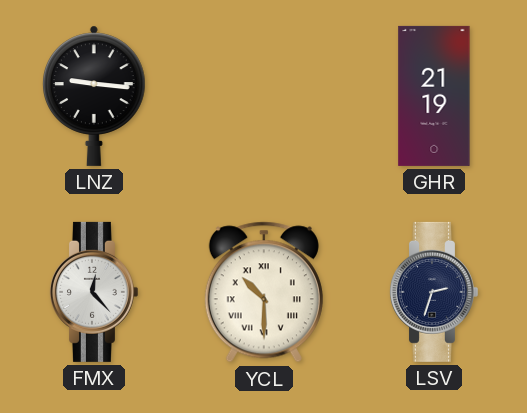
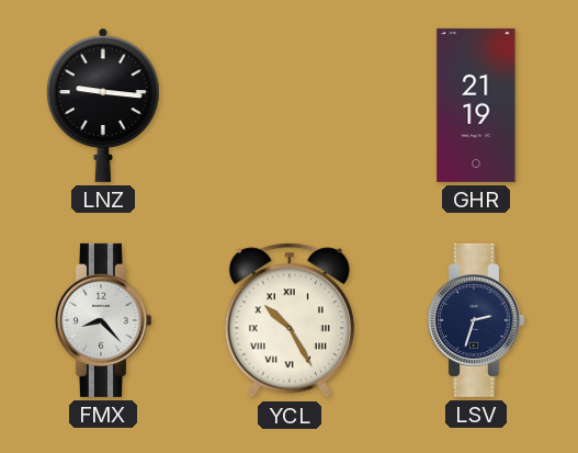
FMX: 12:23 -> 8:23 (102, 320)
YCL: 10:30 -> 10:25 (290, 320)
